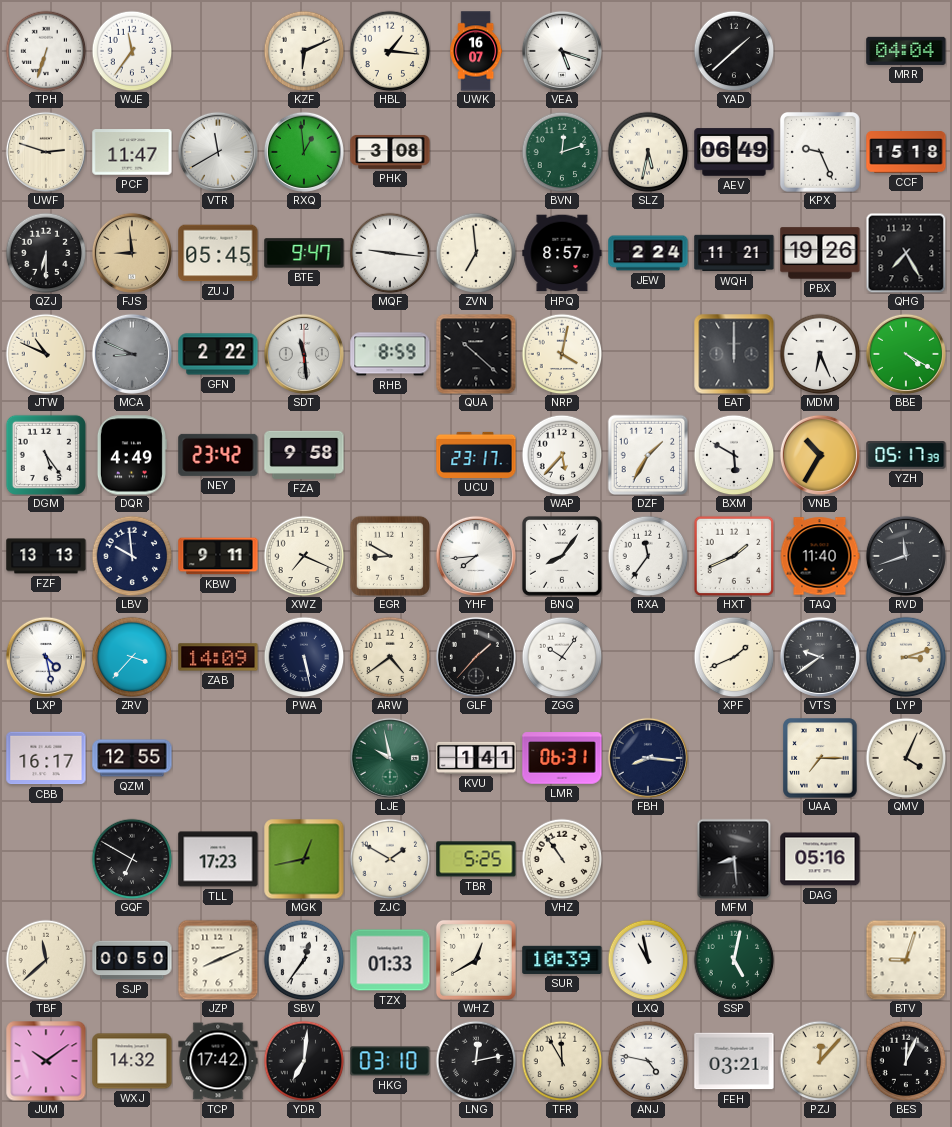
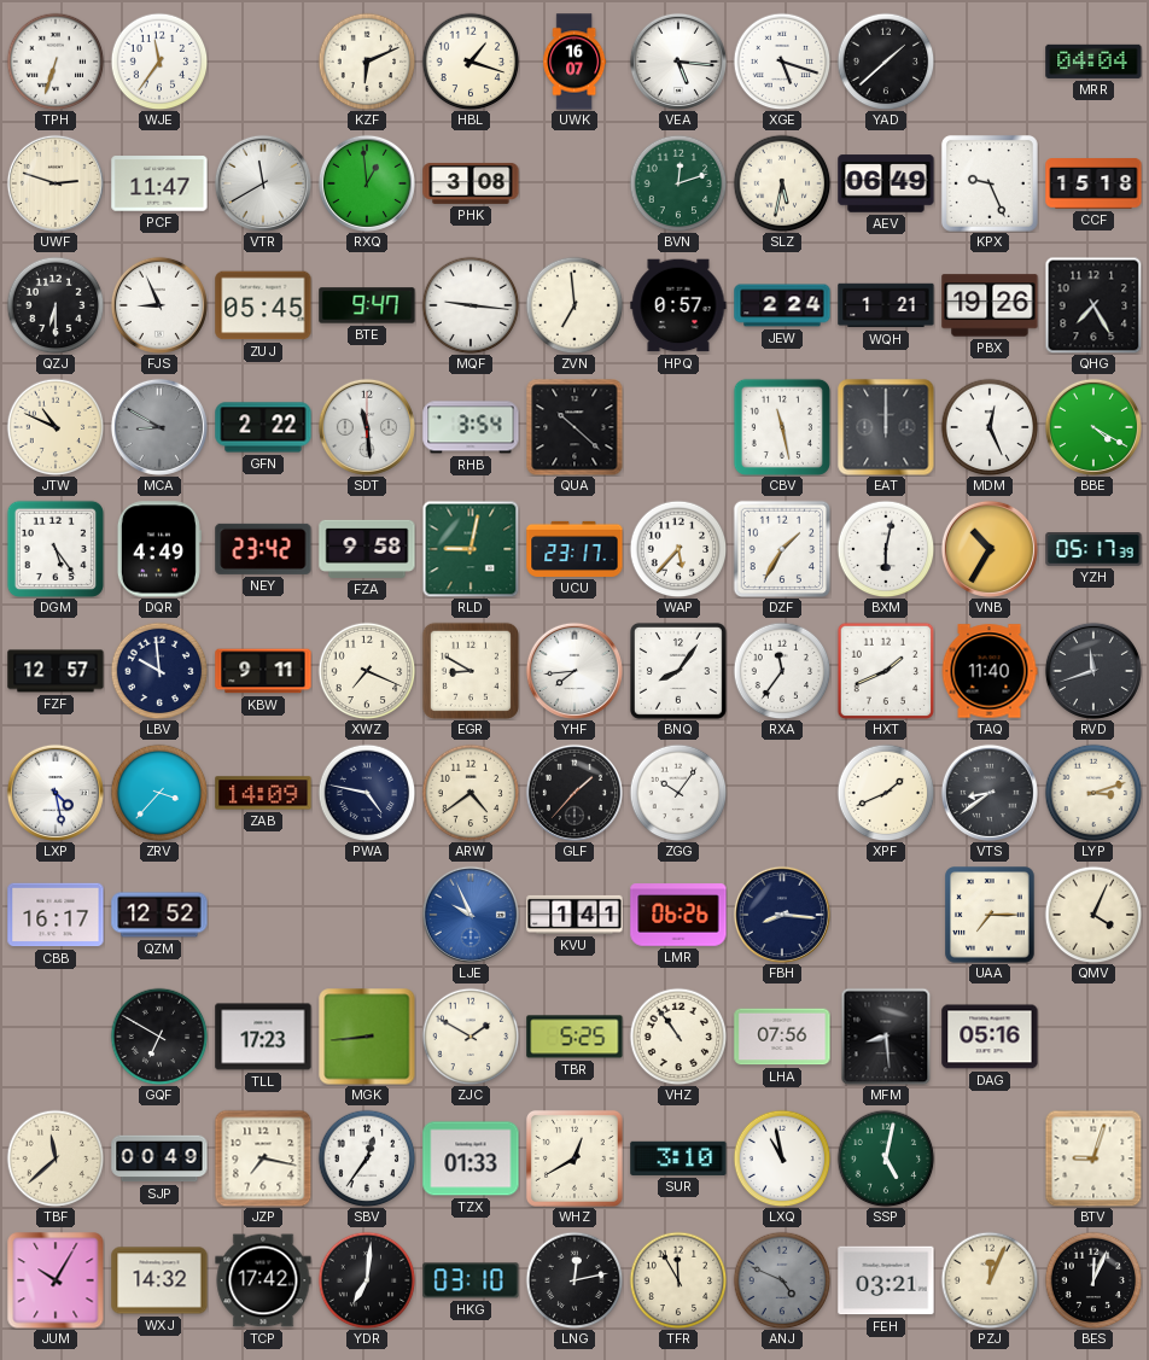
HBL: 1:16 -> 1:18 (471, 62)
VEA: 5:18 -> 5:16 (678, 62)
XGE: none -> 5:18 (782, 62)
FJS: 8:59 -> 8:56 (159, 305)
FJS dial: champagne -> white (159, 305)
HPQ: 8:57 -> 0:57 (678, 305)
WQH: 11:21 -> 1:21 (886, 305)
MCA: 8:49 -> 8:50 (159, 427)
RHB: 8:59 -> 3:54 (471, 427)
NRP: 4:02 -> none (562, 354)
CBV: none -> 11:28 (782, 427)
MDM: 6:26 -> 12:26 (990, 427)
RLD: none -> 9:02 (471, 549)
BXM: 5:50 -> 6:02 (886, 549)
FZF: 13:13 -> 12:57 (56, 671)
PWA: 5:28 -> 4:47 (367, 793)
VTS: 9:39 -> 8:39 (990, 793)
QZM: 12:55 -> 12:52 (159, 915)
LJE: 9:58 -> 9:56 (471, 915)
LJE dial: green -> blue (471, 915)
LMR: 06:31 -> 06:26 (678, 915)
MGK: 12:43 -> 8:44 (367, 1037)
LHA: none -> 07:56 (782, 1037)
SJP: 00:50 -> 00:49 (159, 1158)
JZP: 8:11 -> 7:17 (263, 1158)
SUR: 10:39 -> 3:10 (678, 1158)
JUM: 10:09 -> 10:05 (56, 1280)
ANJ: 4:47 -> 4:49 (782, 1280)
ANJ dial: white -> grey (782, 1280)
PZJ: 12:07 -> 12:04 (990, 1280)
